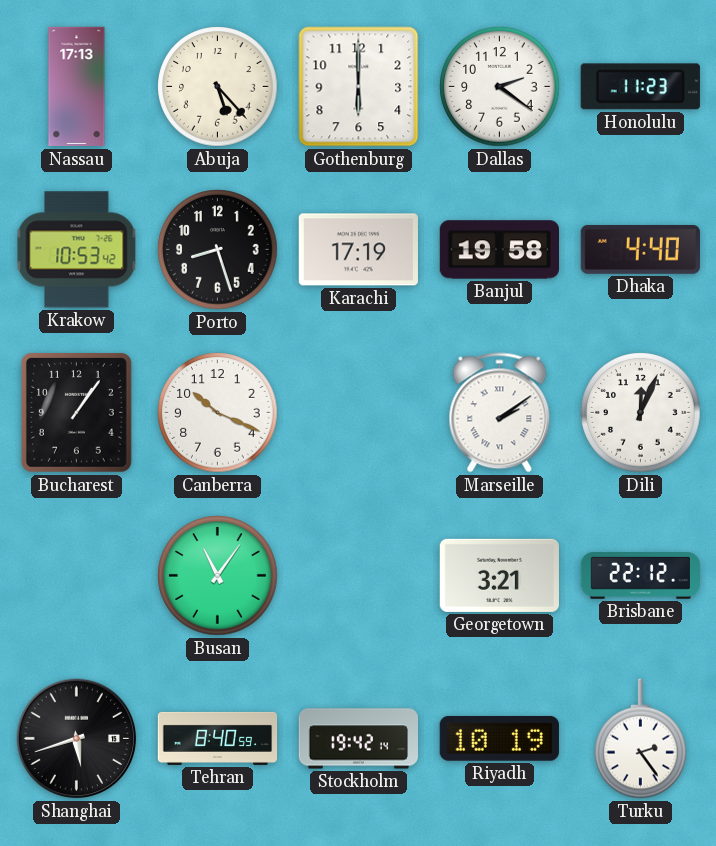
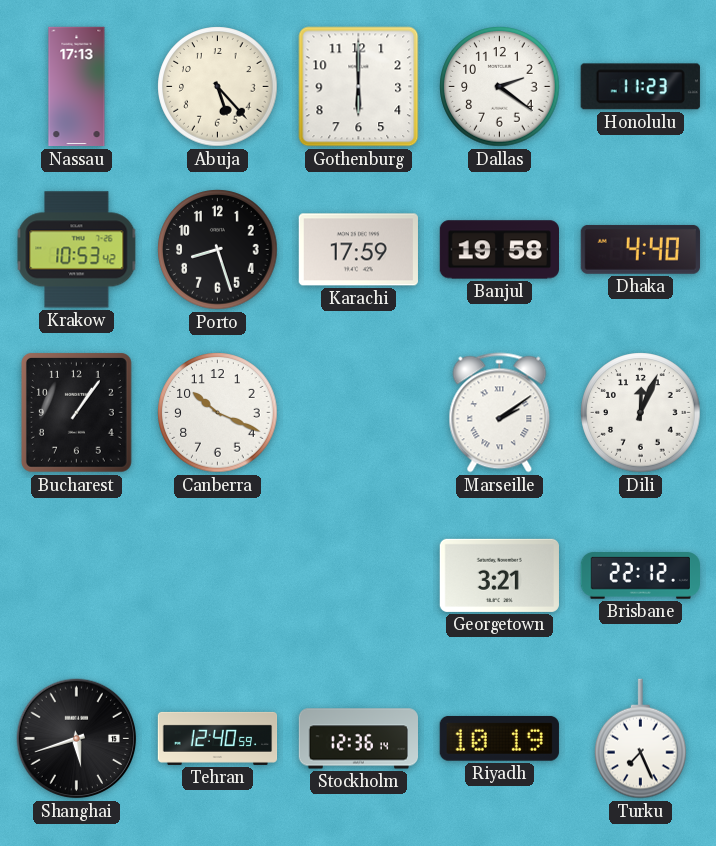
Karachi: 17:19 -> 17:59 (358, 250)
Busan: 11:06 -> none (218, 576)
Tehran: 8:40 -> 12:40 (218, 738)
Stockholm: 19:42 -> 12:36 (358, 739)
Turku: 2:24 -> 7:26 (641, 739)
